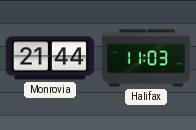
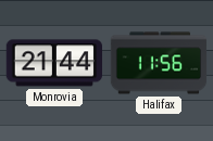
Halifax: 11:03 -> 11:56 (159, 63)
